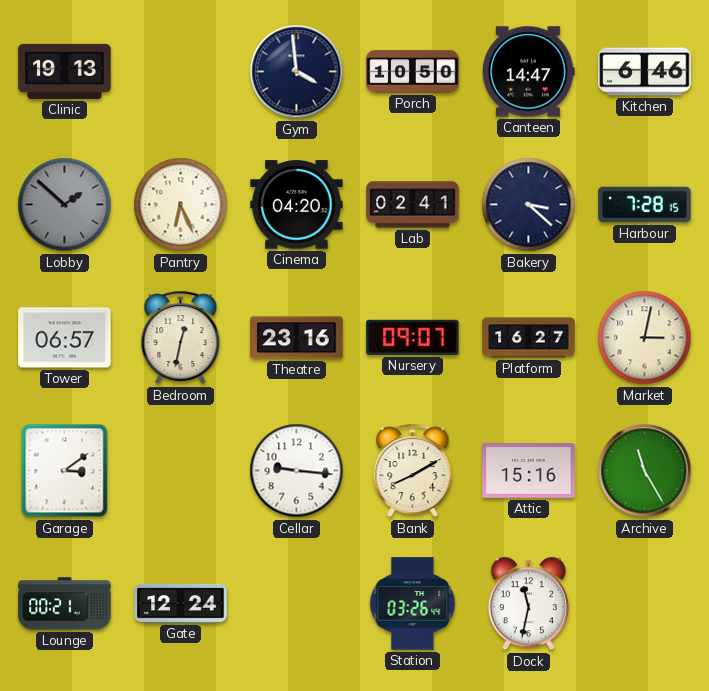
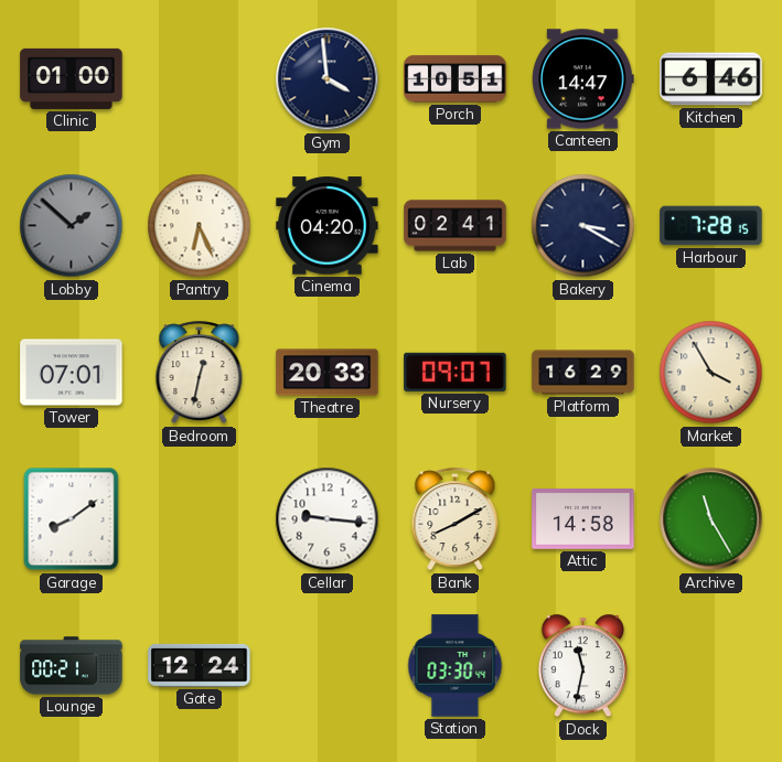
Clinic: 19:13 -> 01:00 (72, 78)
Porch: 10:50 -> 10:51 (456, 79)
Bakery: 3:22 -> 3:20 (583, 226)
Tower: 06:57 -> 07:01 (72, 373)
Theatre: 23:16 -> 20:33 (328, 373)
Platform: 16:27 -> 16:29 (583, 373)
Market: 3:02 -> 3:55 (711, 373)
Garage: 3:09 -> 8:09 (72, 519)
Attic: 15:16 -> 14:58 (583, 519)
Station: 03:26 -> 03:30 (456, 666)
